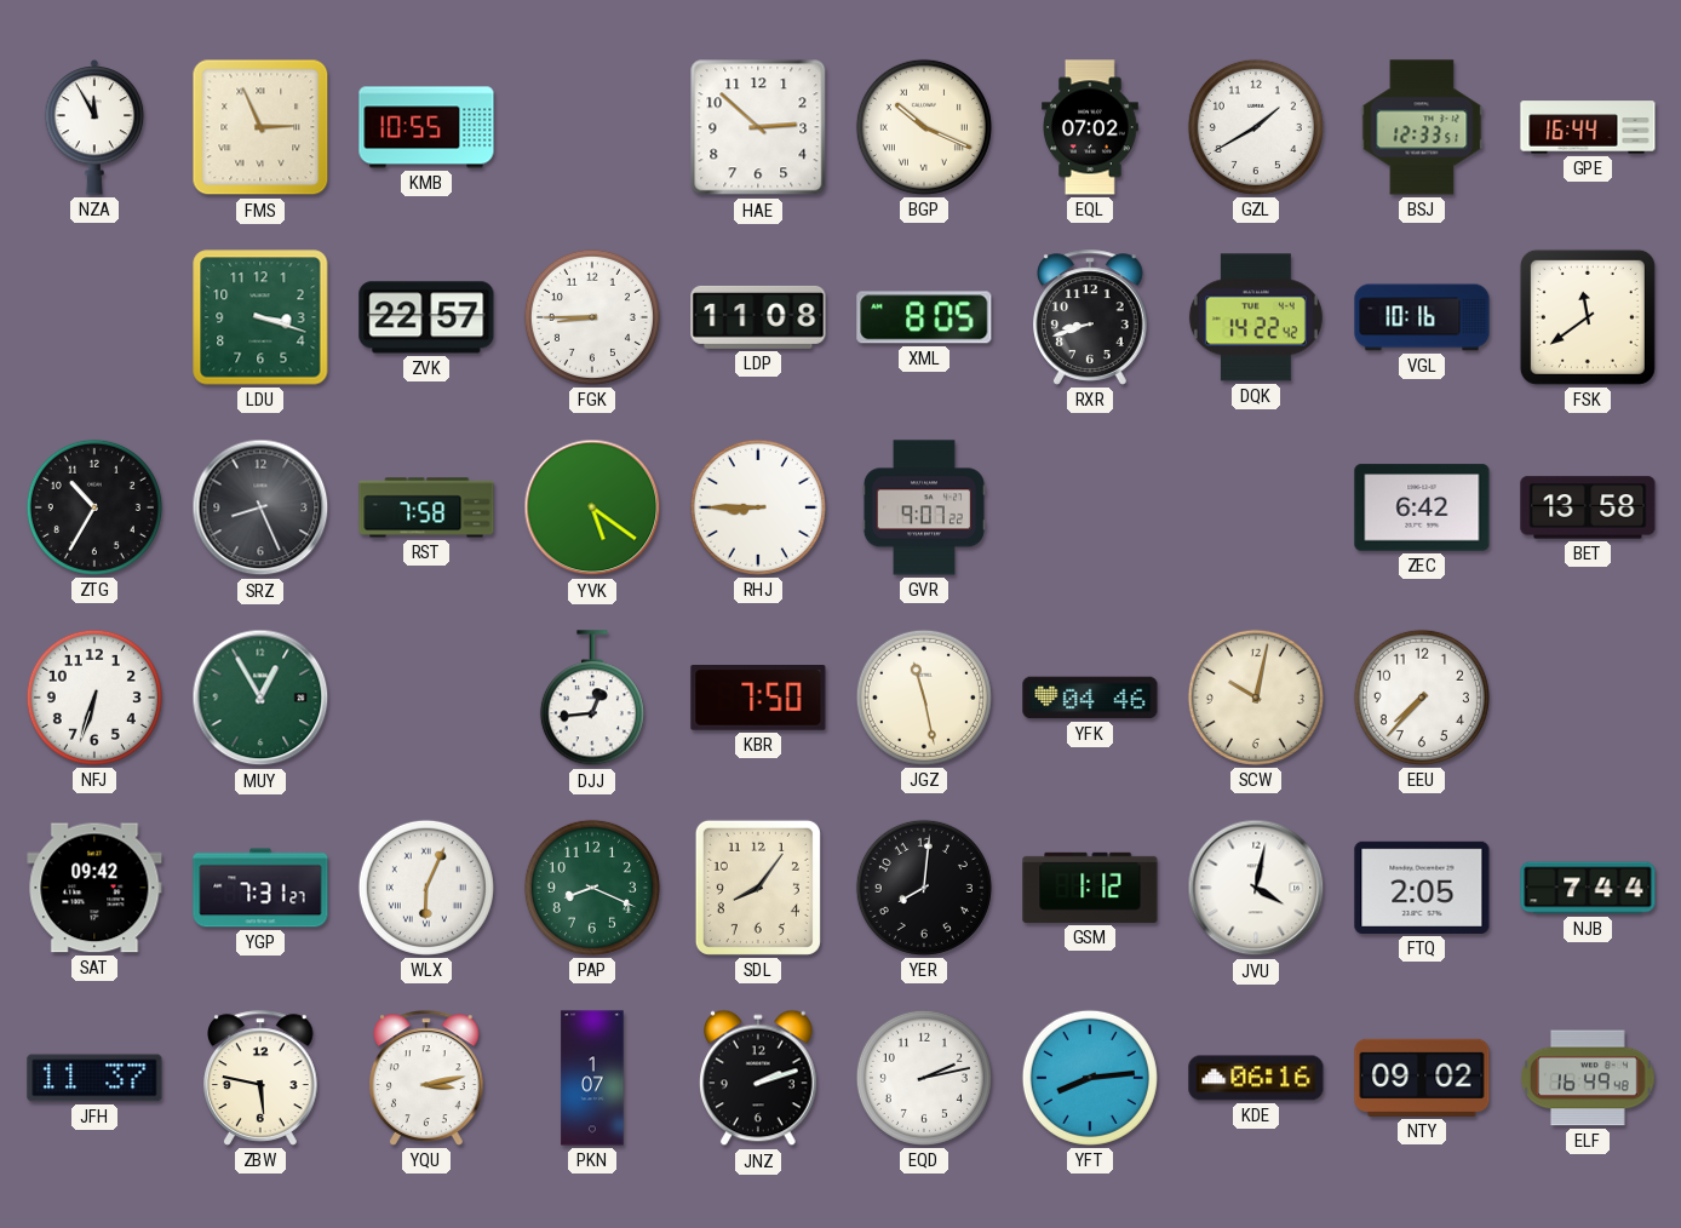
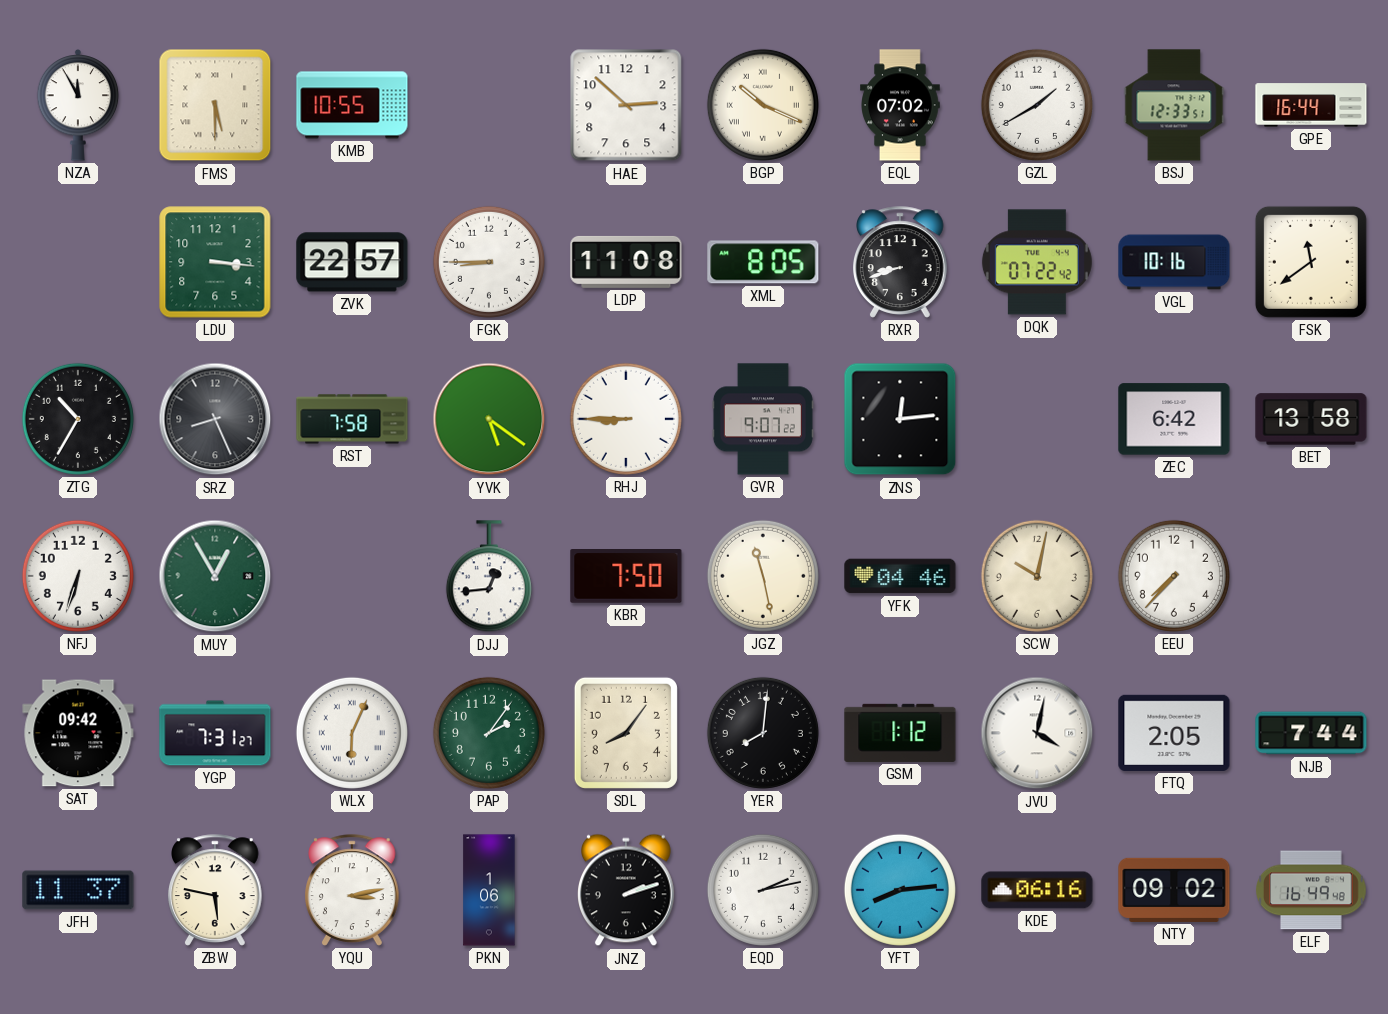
FMS: 2:56 -> 5:30 (215, 105)
LDU: 3:18 -> 3:16 (215, 262)
DQK: 14:22 -> 07:22 (1037, 262)
ZNS: none -> 12:14 (900, 419)
PAP: 8:19 -> 2:06 (489, 733)
PKN: 1:07 -> 1:06 (489, 890)
